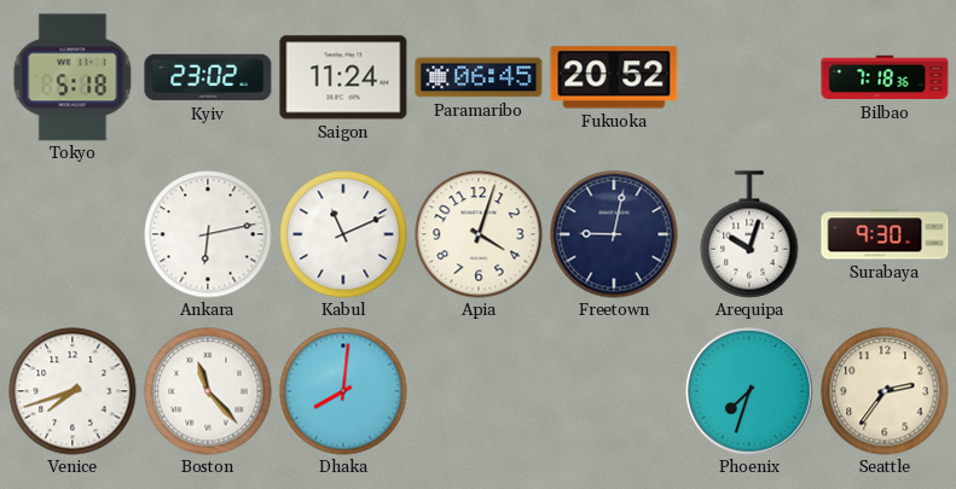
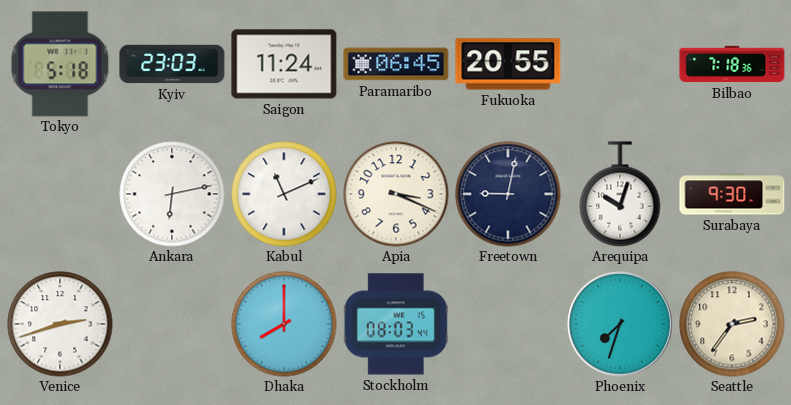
Kyiv: 23:02 -> 23:03 (172, 64)
Fukuoka: 20:52 -> 20:55 (508, 64)
Apia: 4:03 -> 3:19 (396, 194)
Venice: 7:42 -> 2:42 (60, 324)
Boston: 11:23 -> none (208, 391)
Dhaka: 8:01 -> 8:00 (284, 324)
Stockholm: none -> 08:03 (396, 324)
